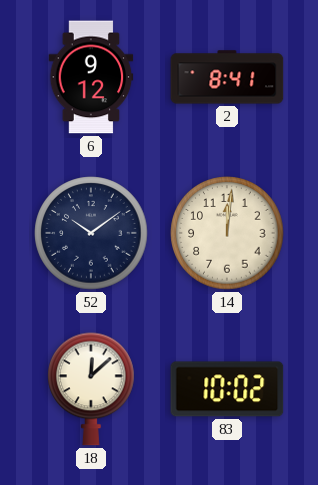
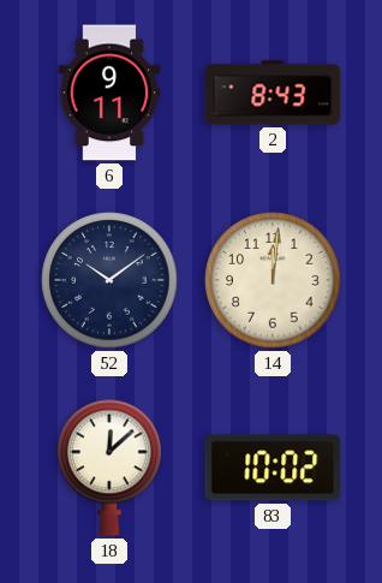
6: 9:12 -> 9:11 (109, 93)
2: 8:41 -> 8:43 (273, 93)
